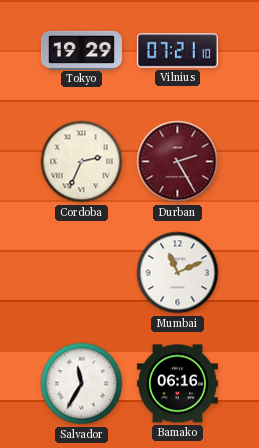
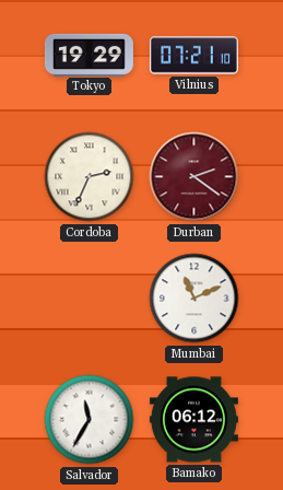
Durban: 2:25 -> 2:21 (194, 177)
Bamako: 06:16 -> 06:12 (193, 420)
